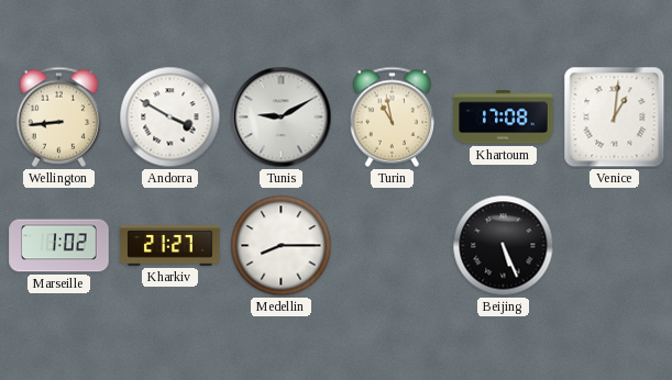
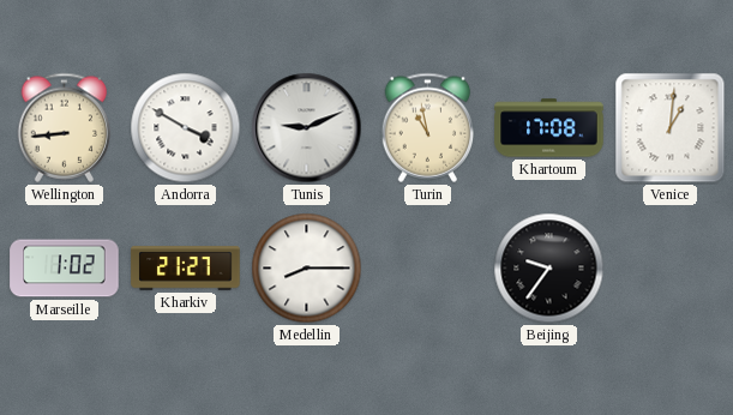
Tunis: 9:10 -> 9:11 (307, 128)
Beijing: 5:26 -> 9:36 (549, 269)
